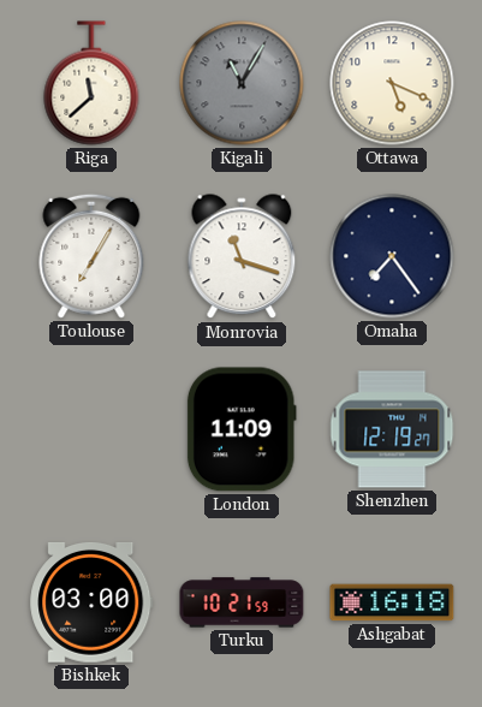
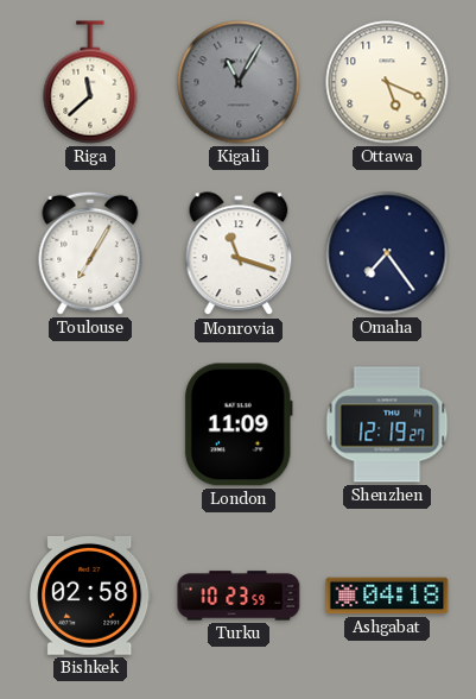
Bishkek: 03:00 -> 02:58 (90, 596)
Turku: 10:21 -> 10:23 (239, 596)
Ashgabat: 16:18 -> 04:18 (387, 596)
